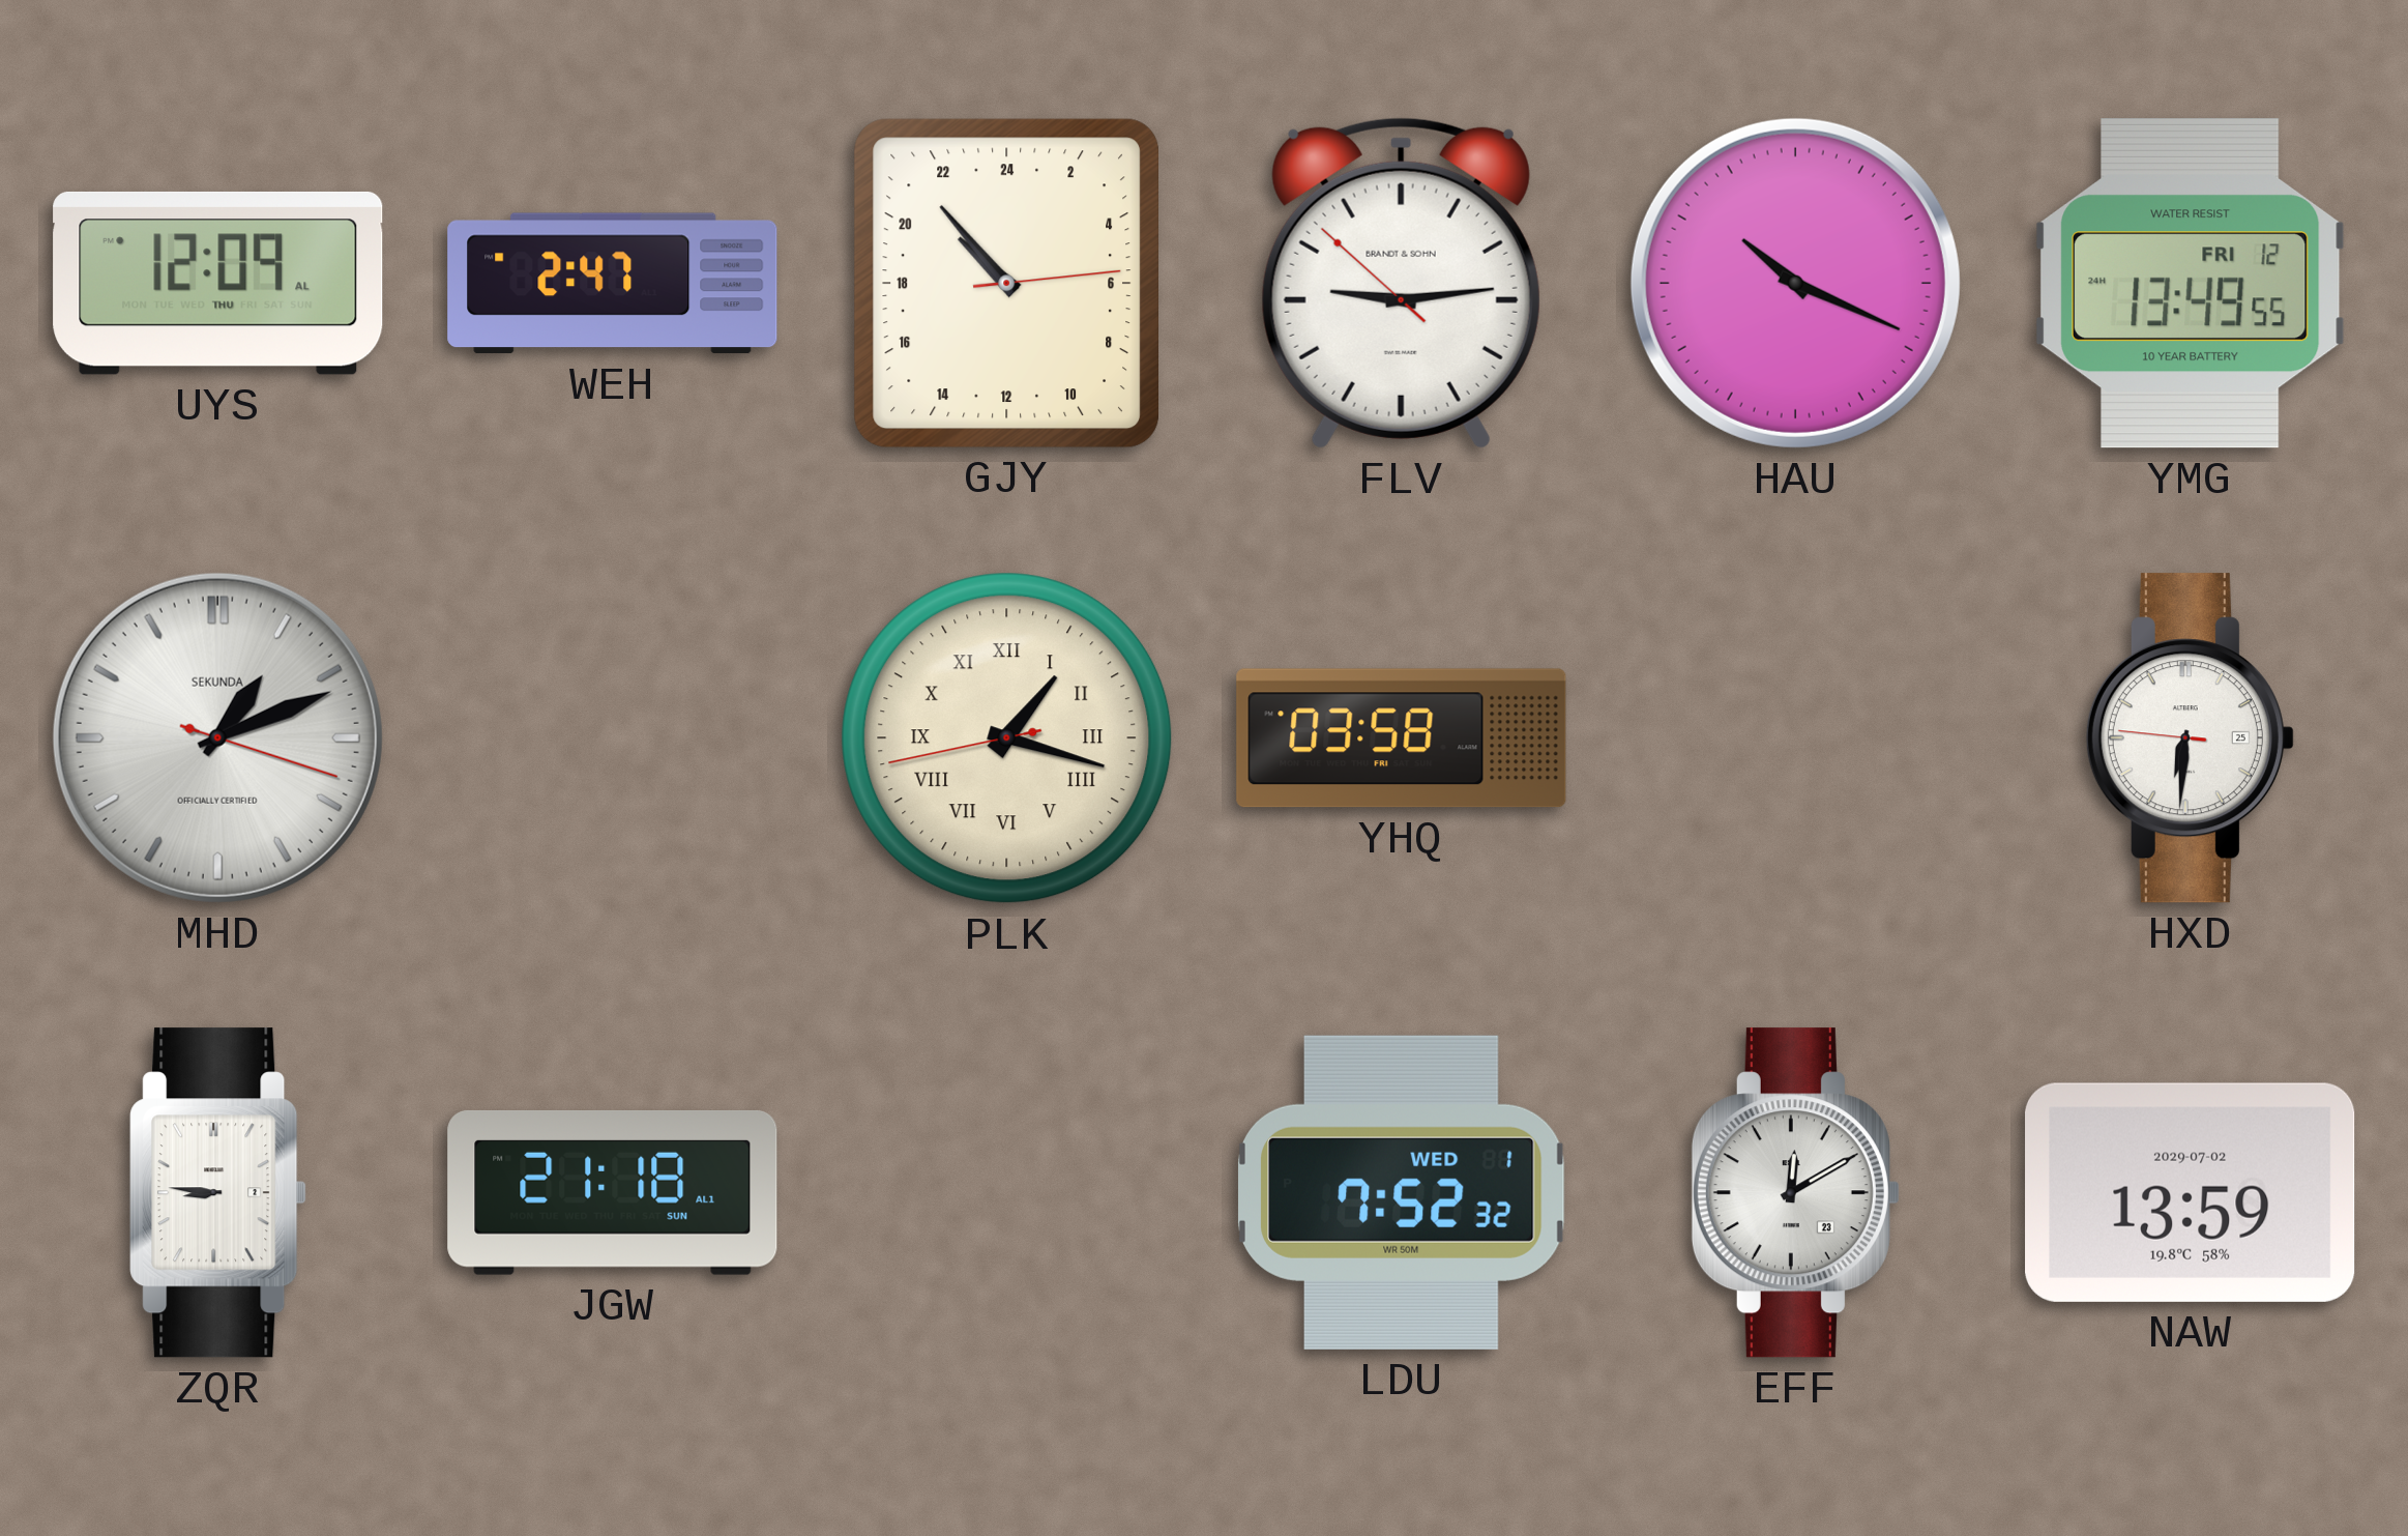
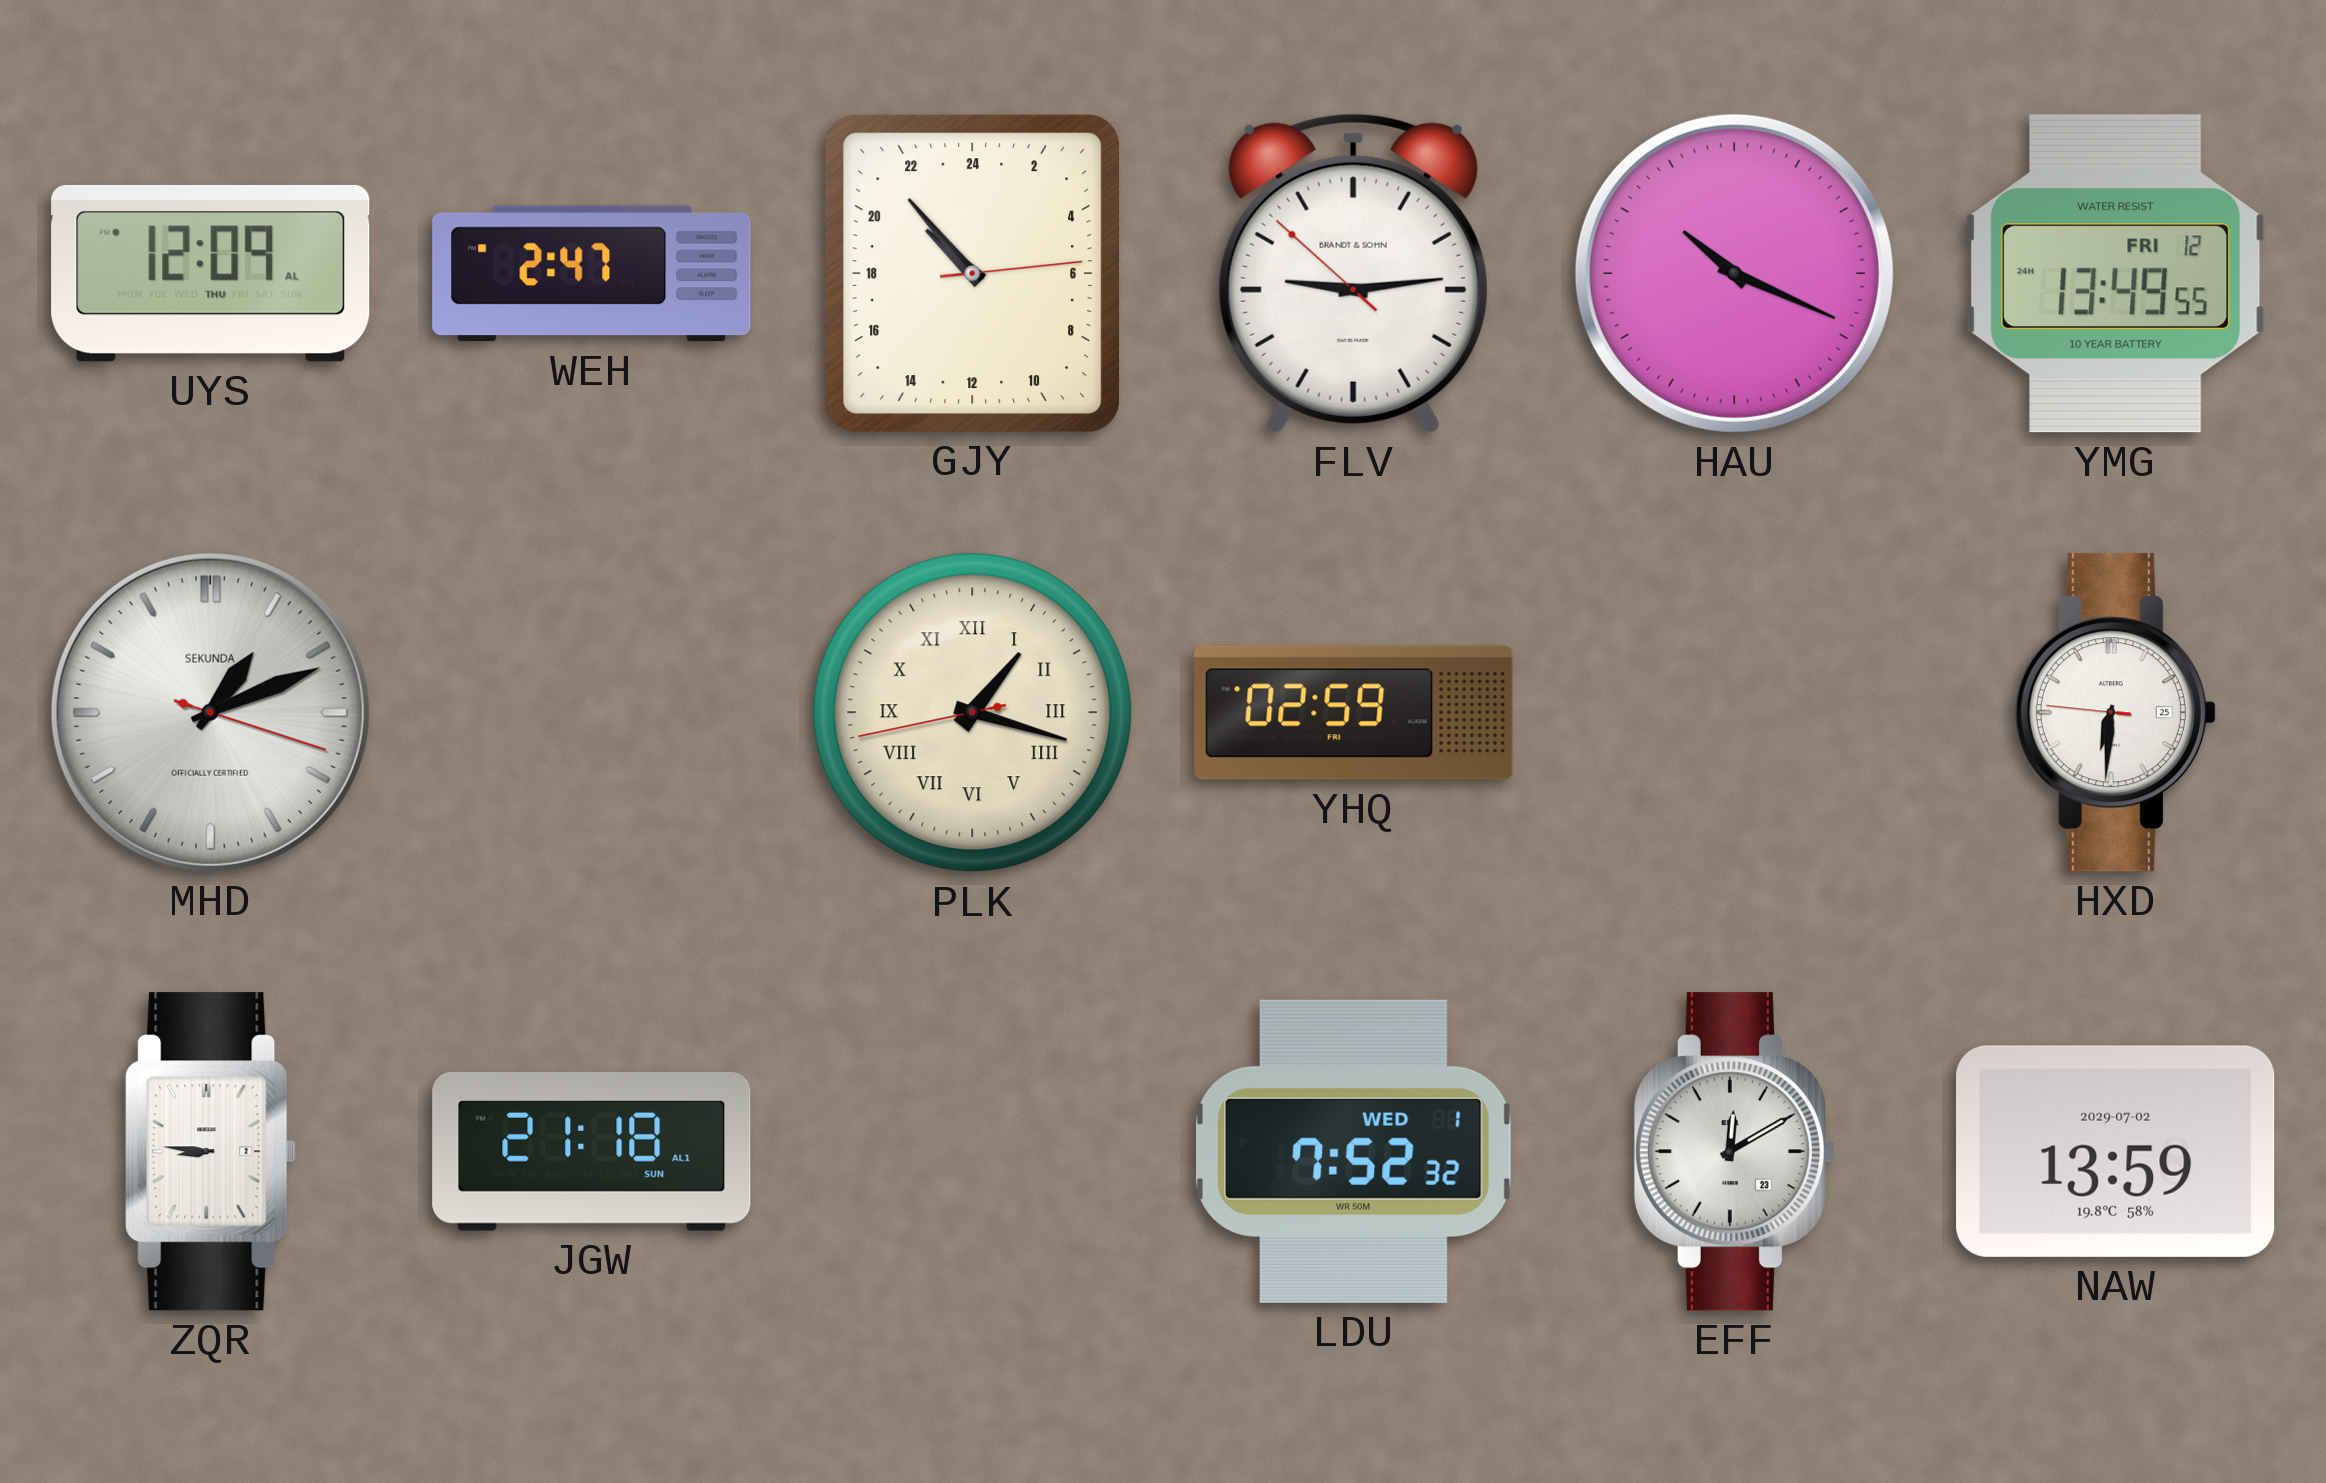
YHQ: 03:58 -> 02:59 (1354, 713)
